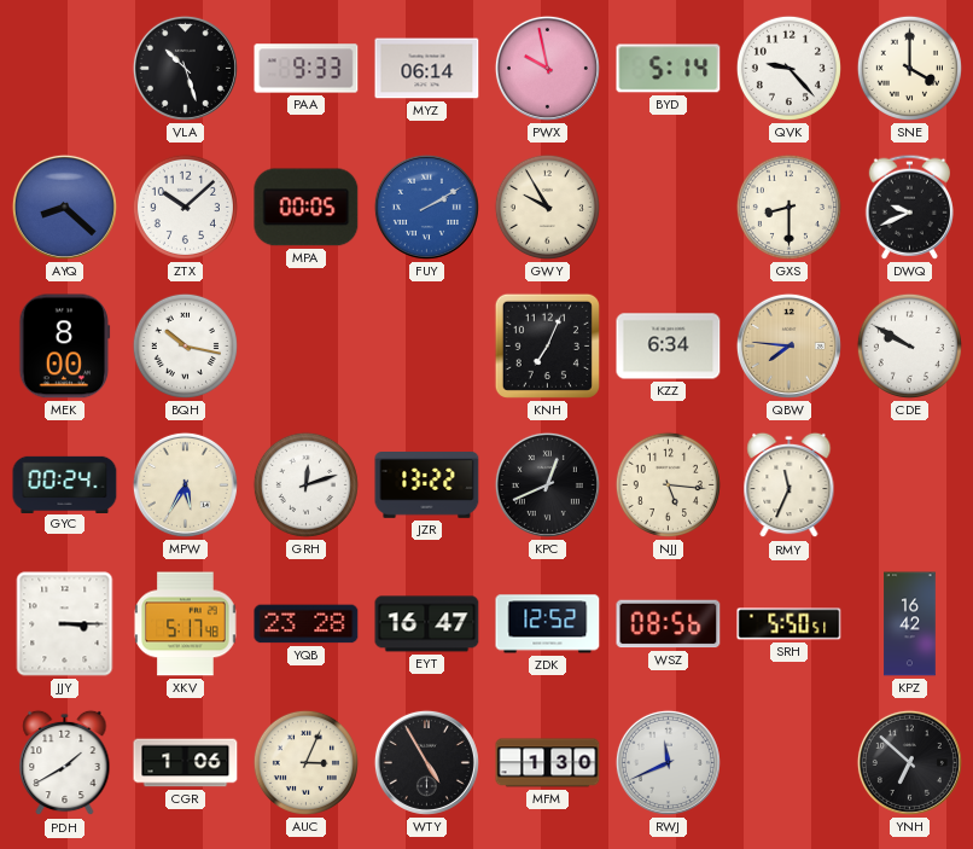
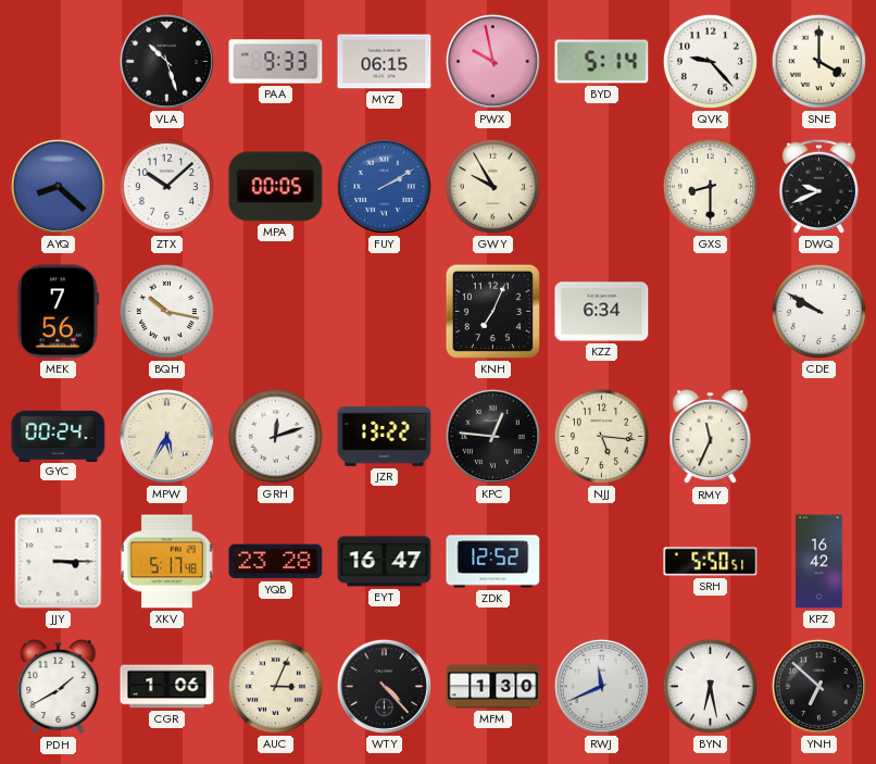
MYZ: 06:14 -> 06:15 (385, 62)
MEK: 8:00 -> 7:56 (59, 312)
QBW: 7:46 -> none (788, 345)
KPC: 12:41 -> 12:46 (492, 436)
WSZ: 08:56 -> none (669, 624)
WTY: 4:55 -> 4:23 (384, 686)
BYN: none -> 6:28 (710, 686)
